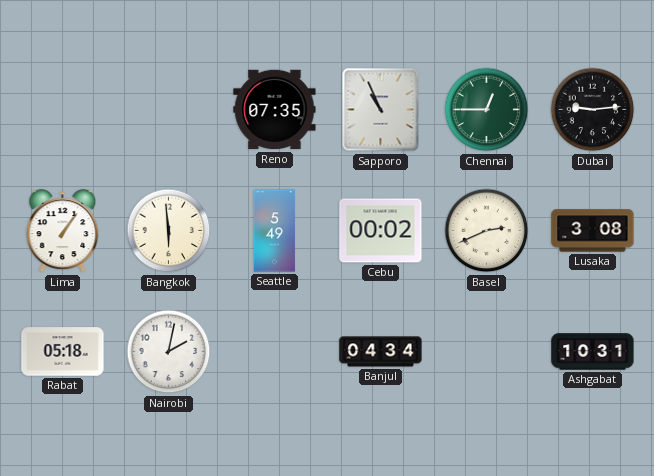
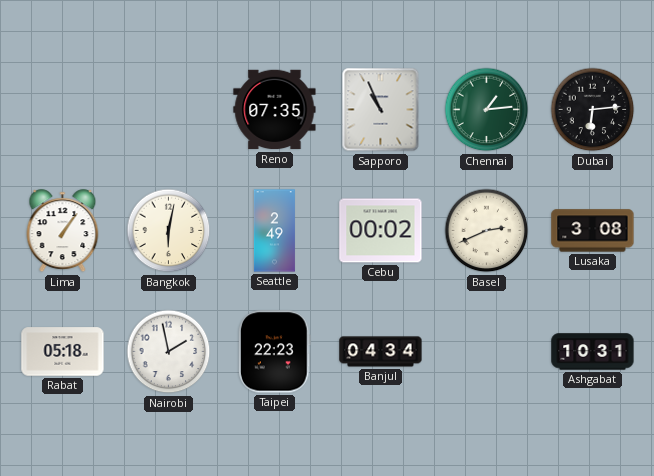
Chennai: 12:45 -> 1:14 (487, 110)
Dubai: 9:14 -> 6:14 (593, 110)
Bangkok: 5:59 -> 6:02 (169, 231)
Seattle: 5:49 -> 2:49 (274, 231)
Nairobi: 2:02 -> 1:58 (169, 352)
Taipei: none -> 22:23 (274, 352)
